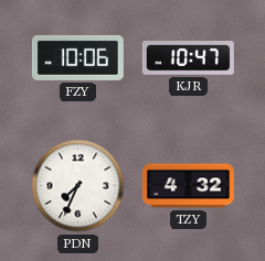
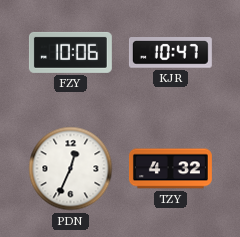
PDN: 7:34 -> 12:34 (71, 169)
